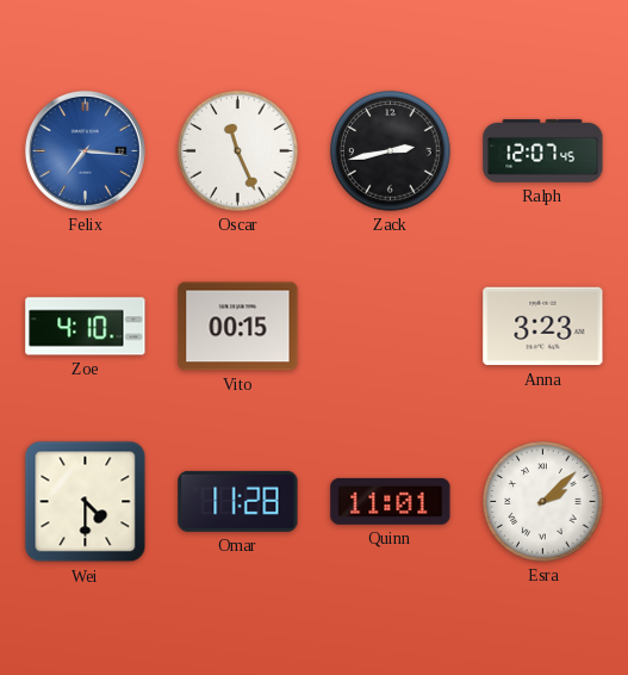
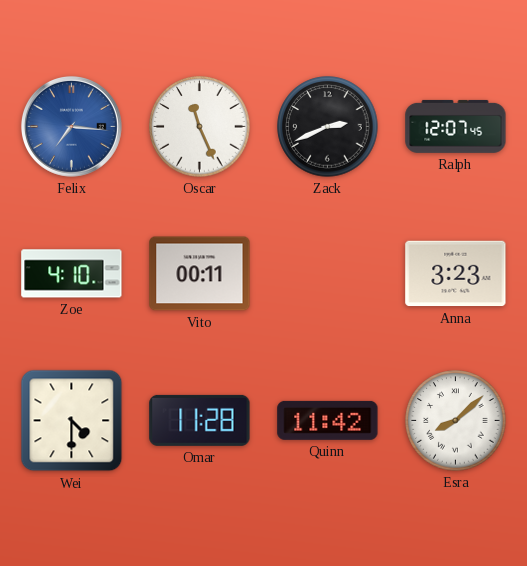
Zack: 2:43 -> 2:41 (328, 127)
Vito: 00:15 -> 00:11 (200, 274)
Quinn: 11:01 -> 11:42 (328, 420)
Esra: 2:08 -> 8:08 (456, 421)
